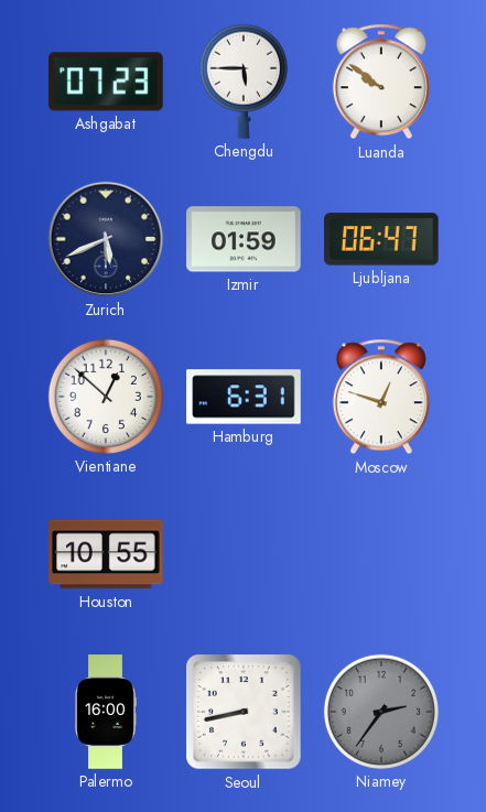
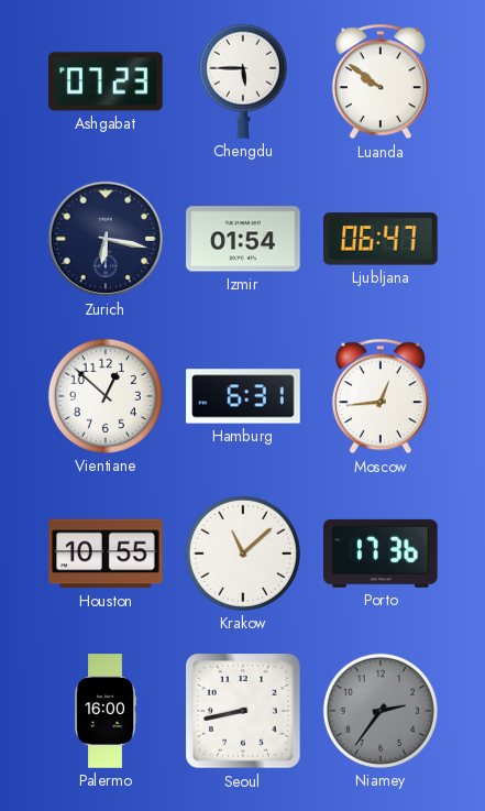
Zurich: 5:41 -> 6:17 (106, 239)
Izmir: 01:59 -> 01:54 (243, 239)
Moscow: 12:48 -> 12:44 (381, 396)
Krakow: none -> 11:08 (243, 554)
Porto: none -> 17:36 (382, 554)
